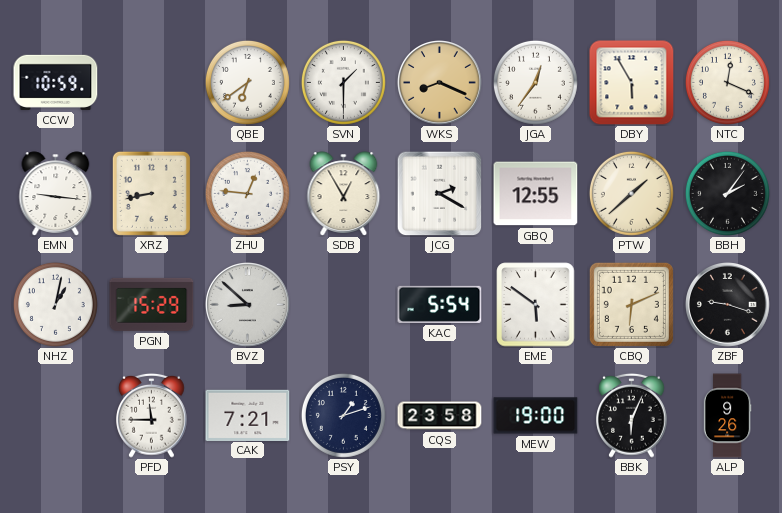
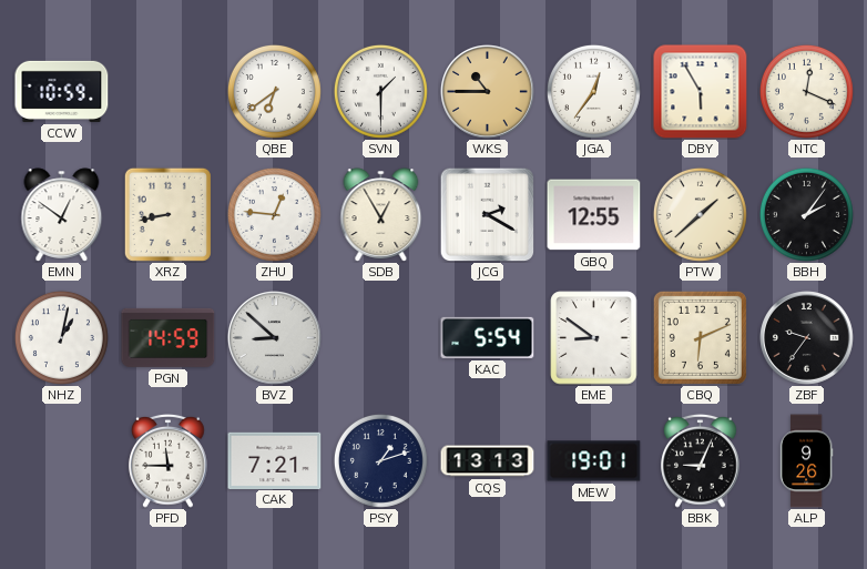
WKS: 8:19 -> 10:45 (488, 92)
EMN: 9:16 -> 12:51 (62, 215)
PGN: 15:29 -> 14:59 (169, 337)
EME: 5:51 -> 8:51 (594, 338)
ZBF: 9:18 -> 9:36 (807, 338)
CQS: 23:58 -> 13:13 (488, 461)
MEW: 19:00 -> 19:01 (594, 461)
BBK: 6:04 -> 9:04 (701, 460)
